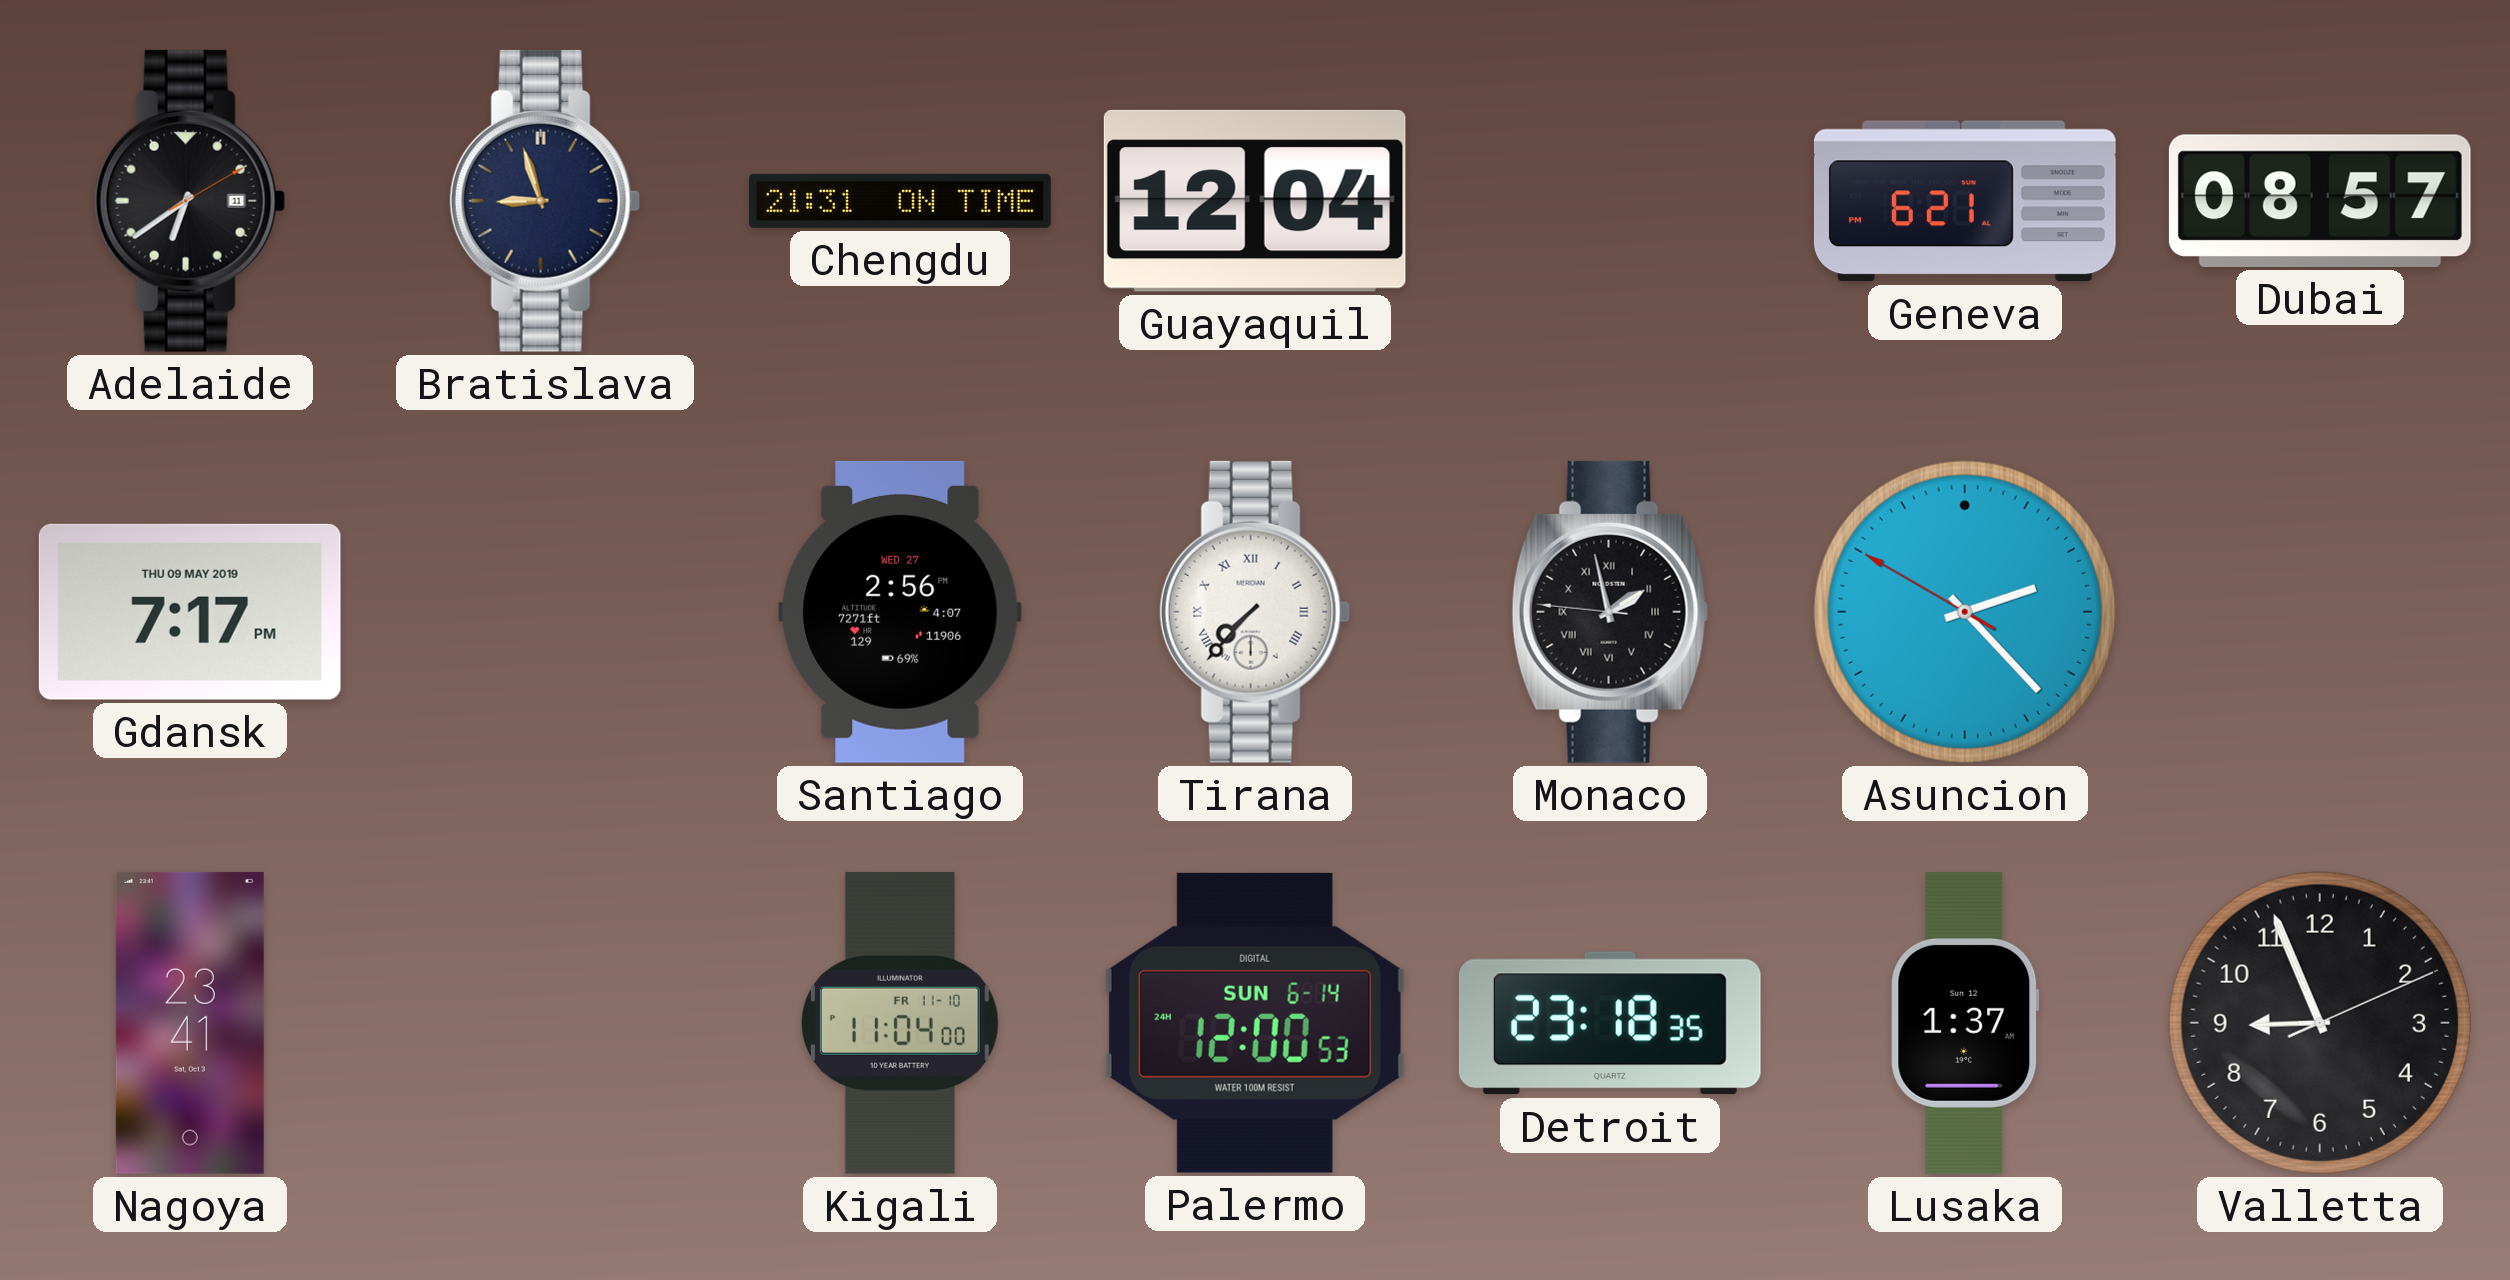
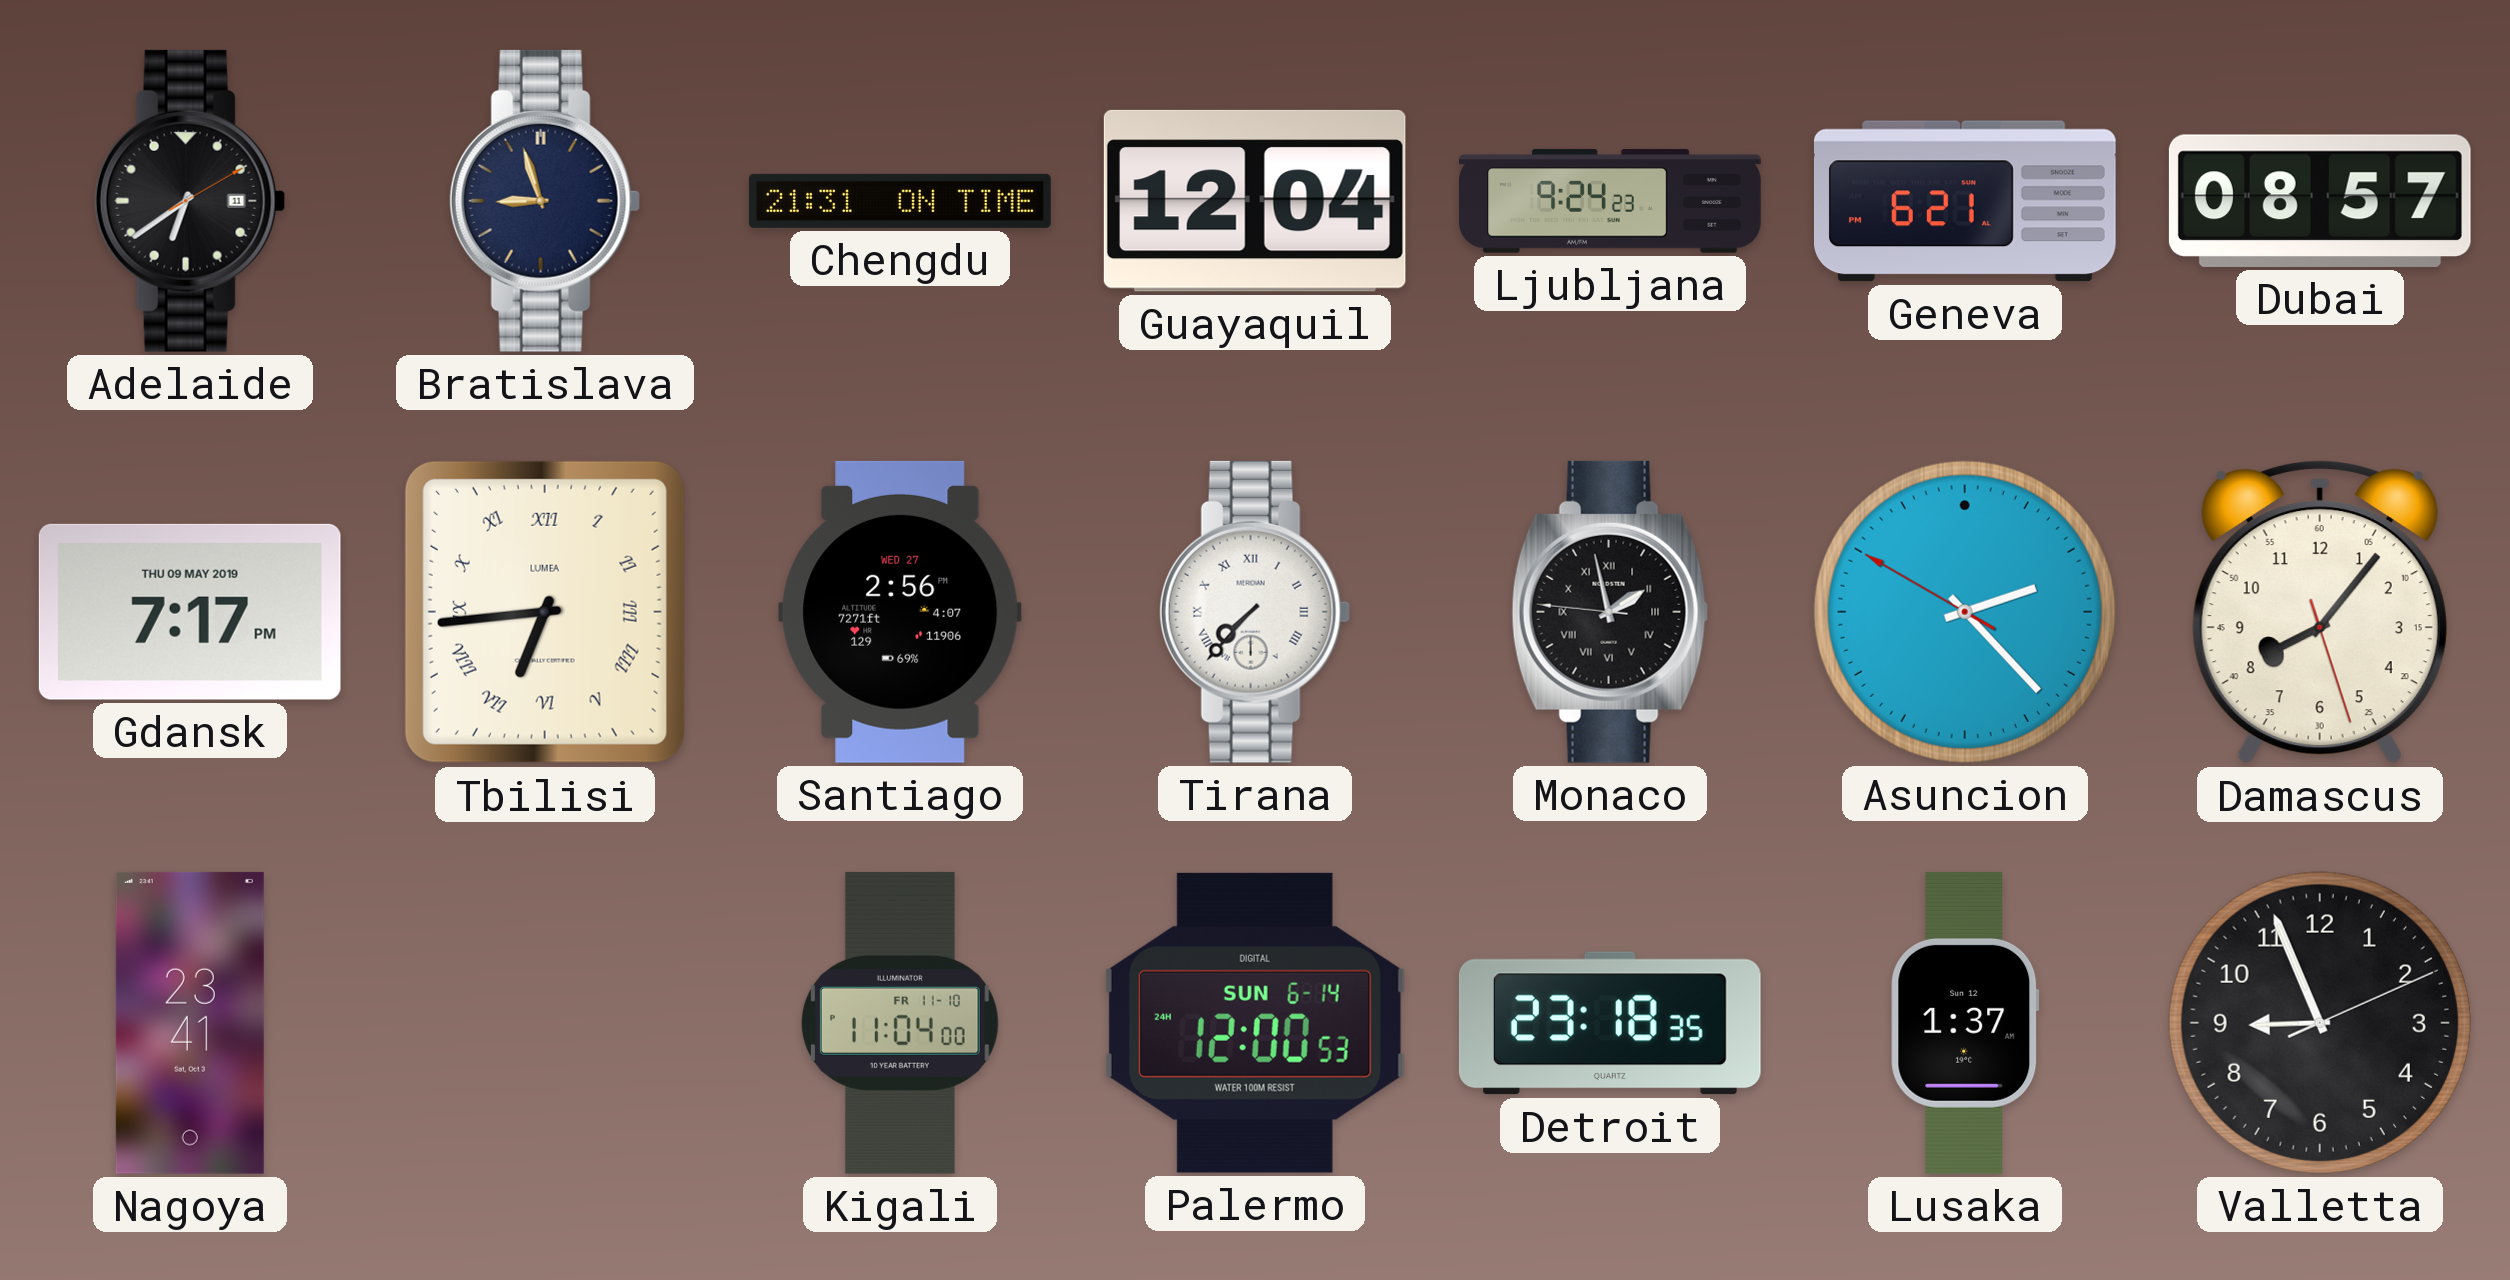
Ljubljana: none -> 9:24 (1611, 201)
Tbilisi: none -> 6:44 (545, 612)
Damascus: none -> 8:06 (2320, 612)
